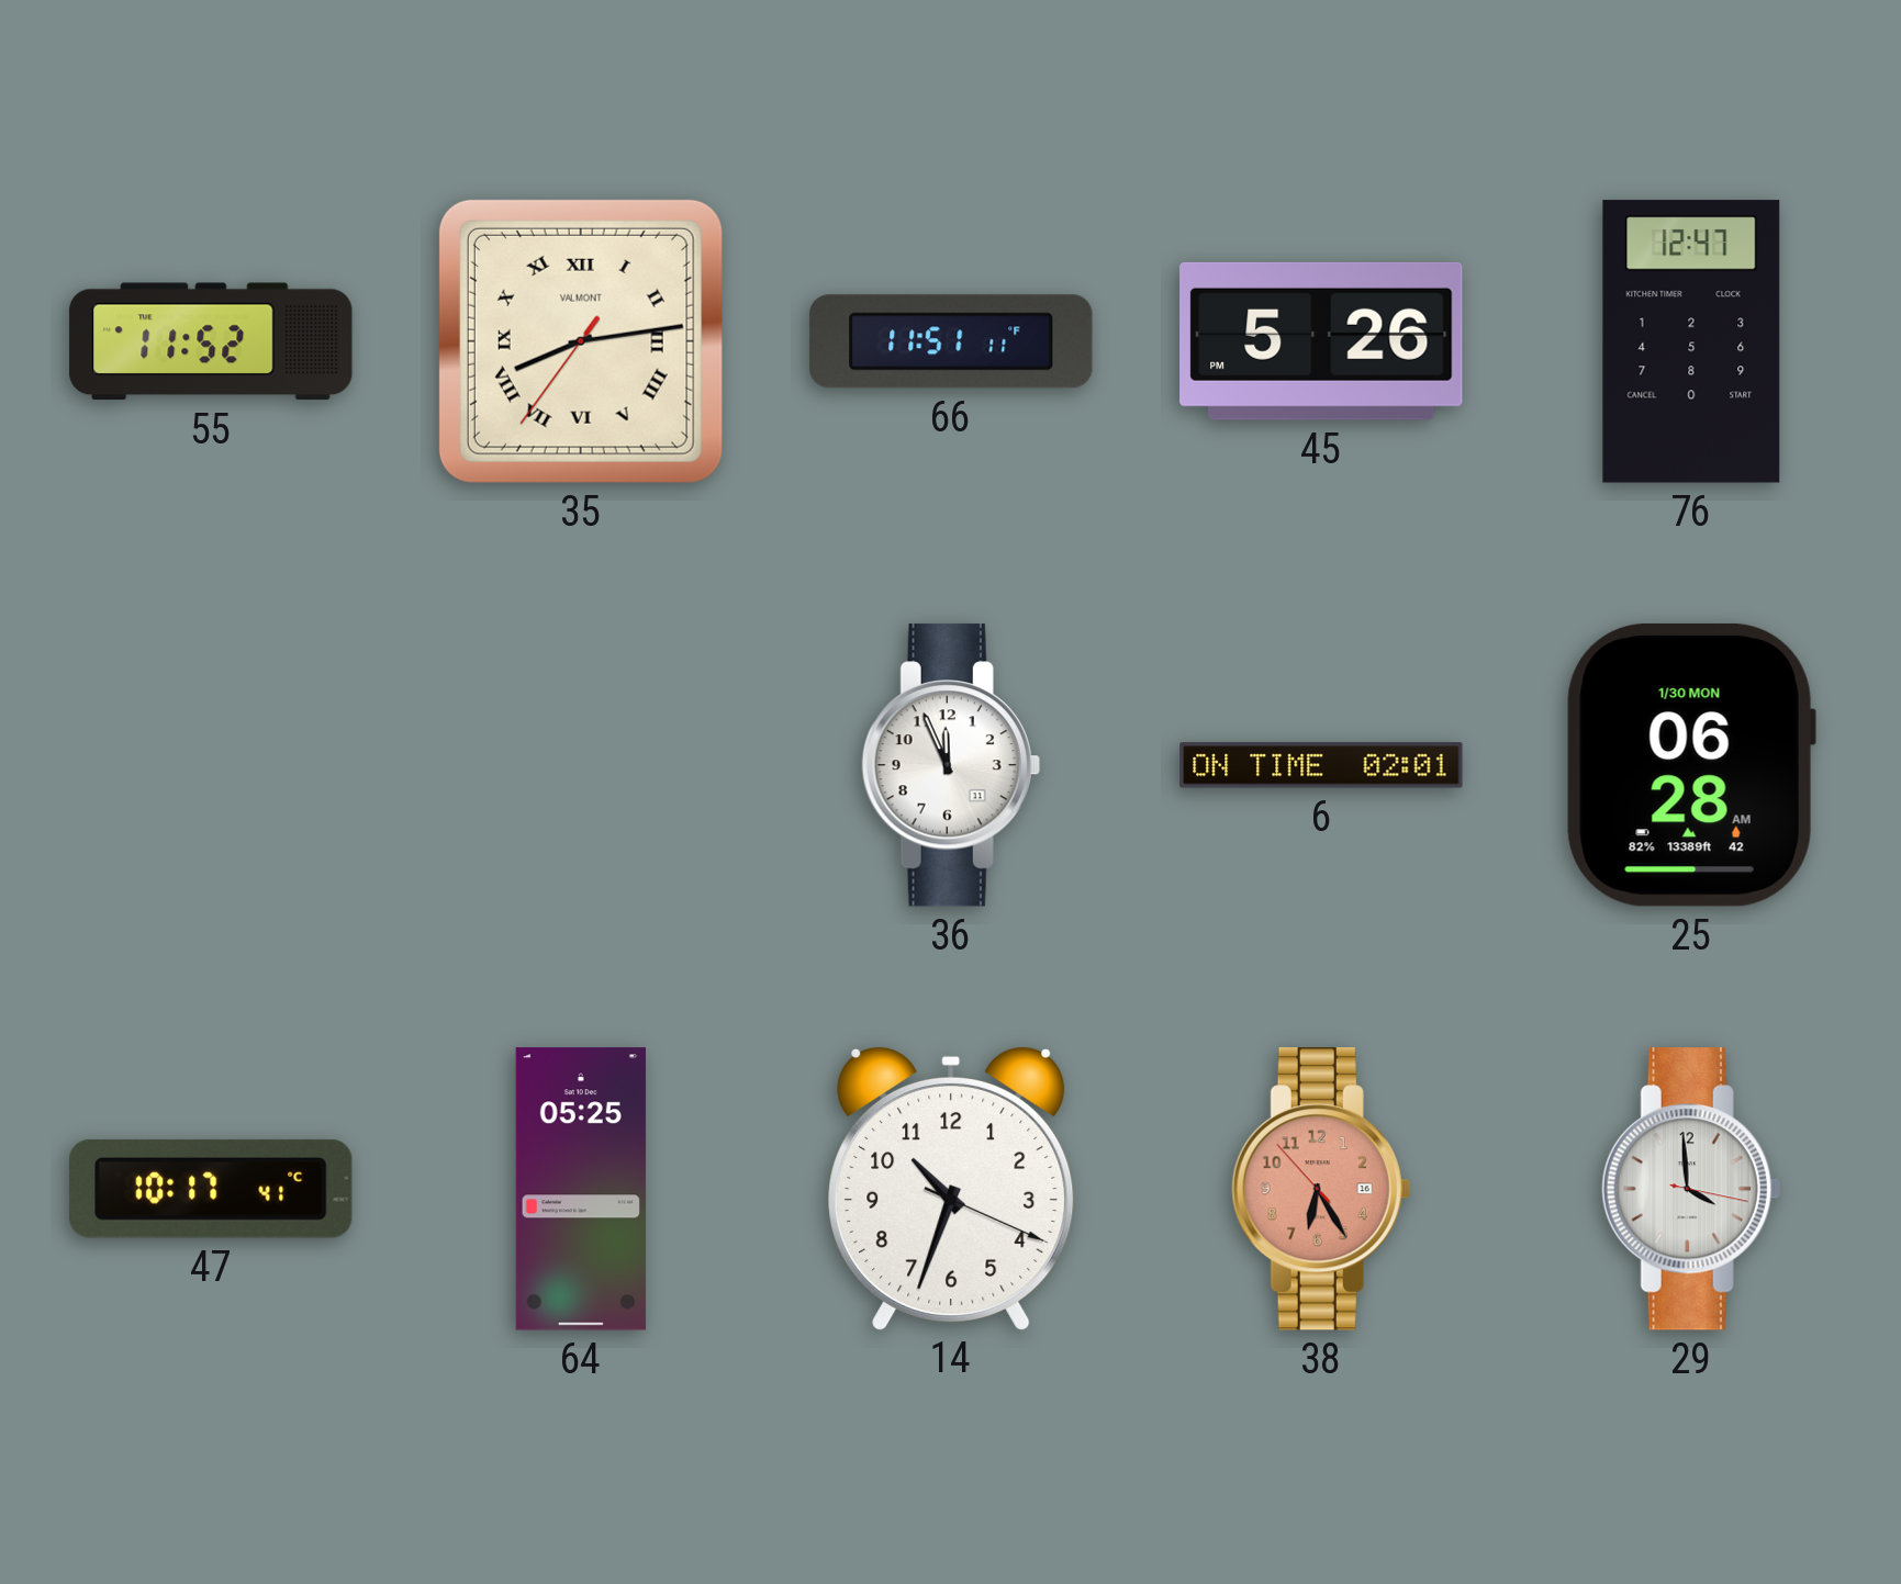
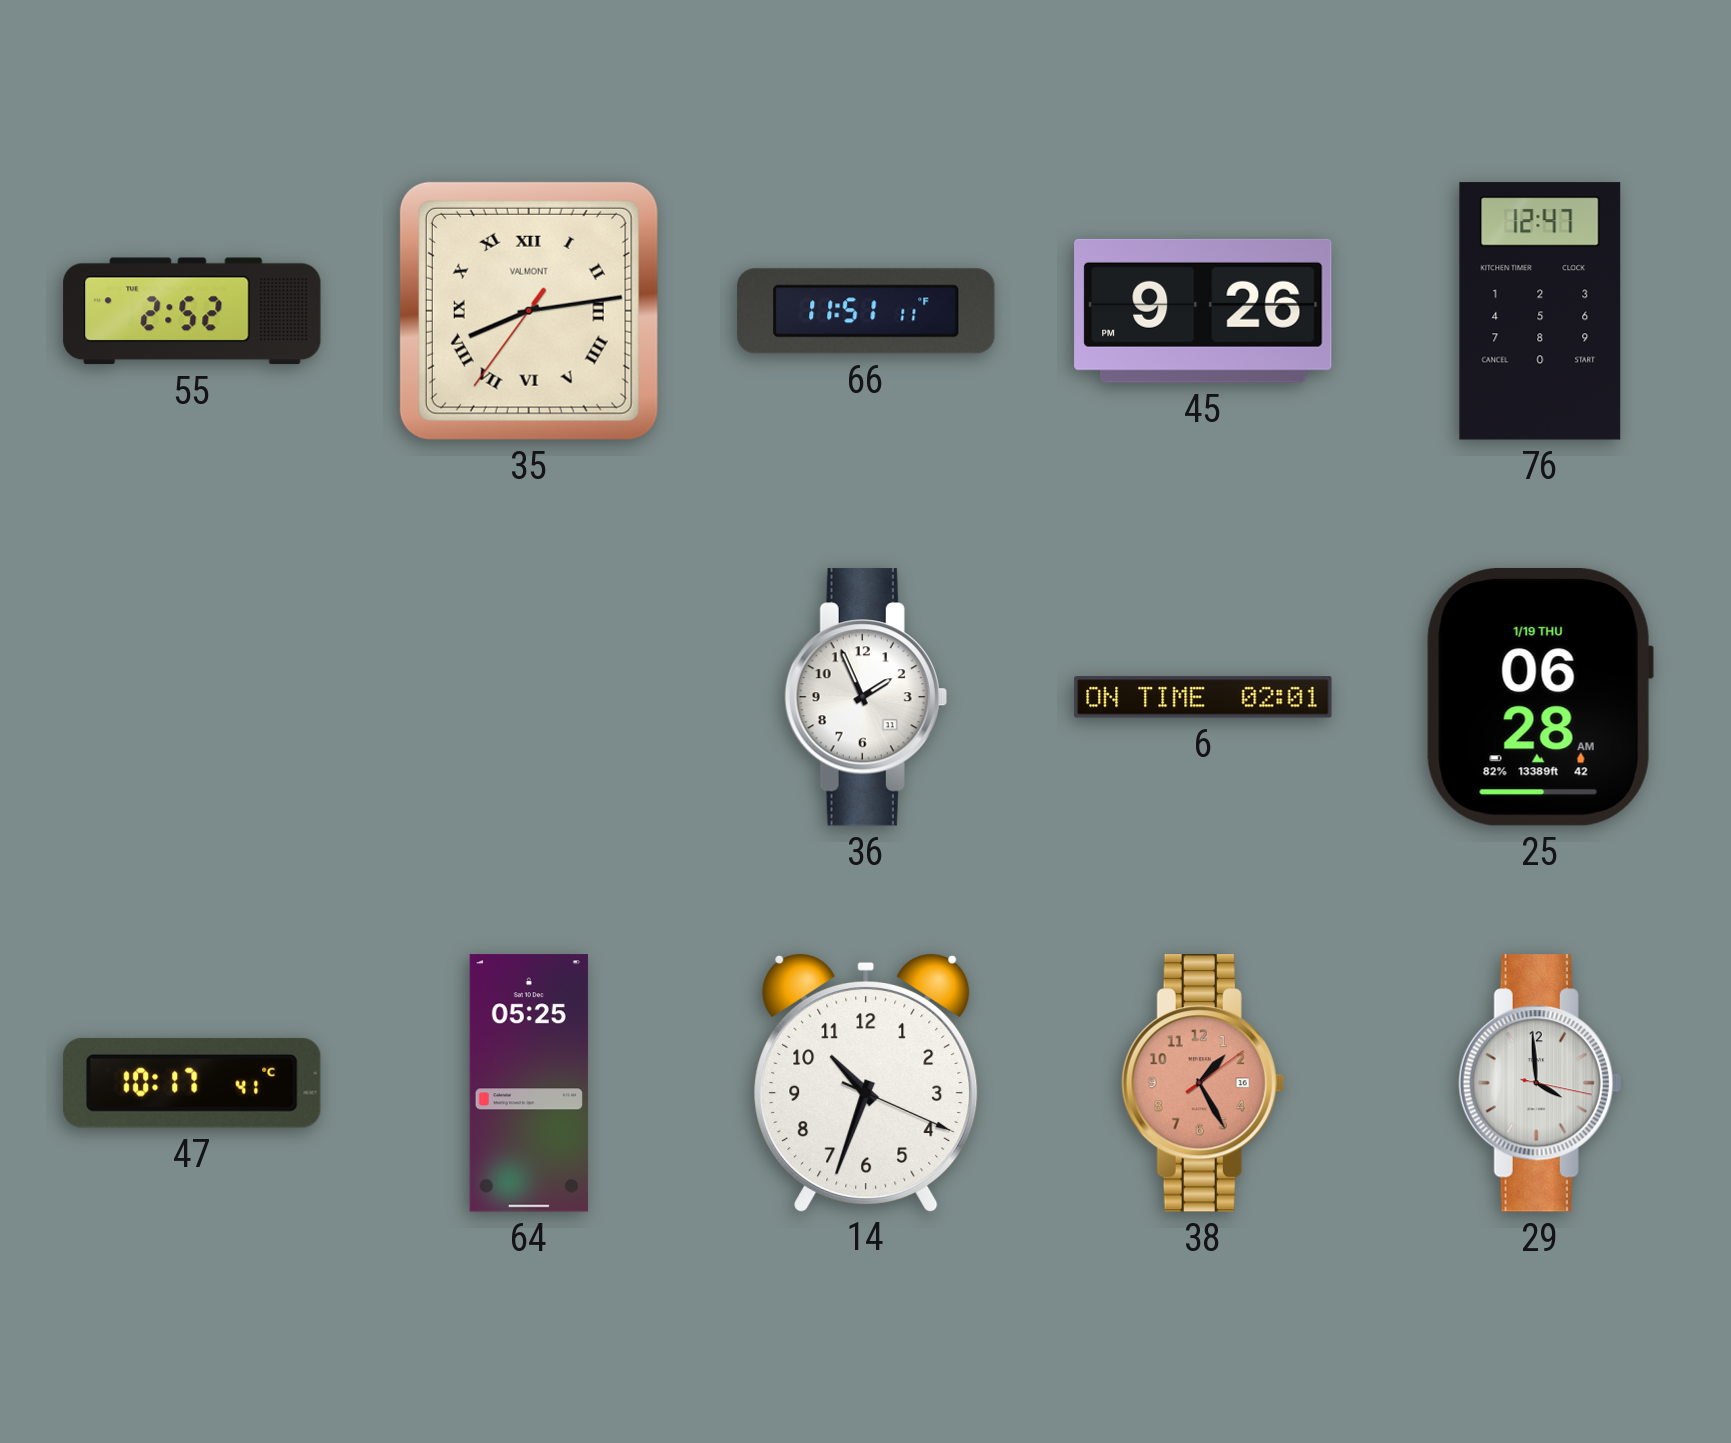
55: 11:52 -> 2:52 (192, 311)
45: 5:26 -> 9:26 (1203, 311)
36: 11:56 -> 1:56 (866, 697)
25 date: 1/30 MON -> 1/19 THU (1540, 697)
38: 6:24 -> 1:25 (1203, 1083)
